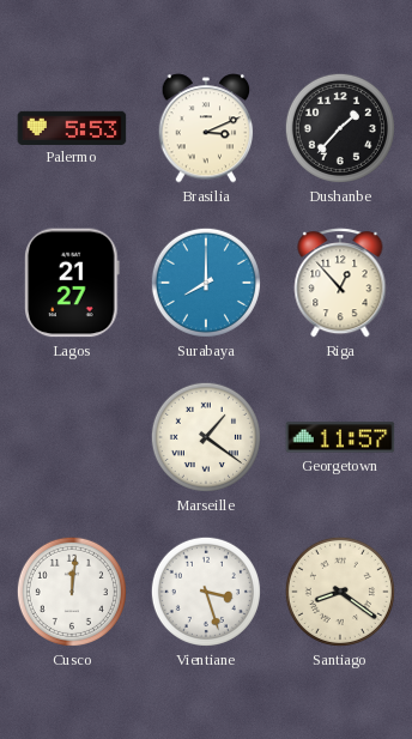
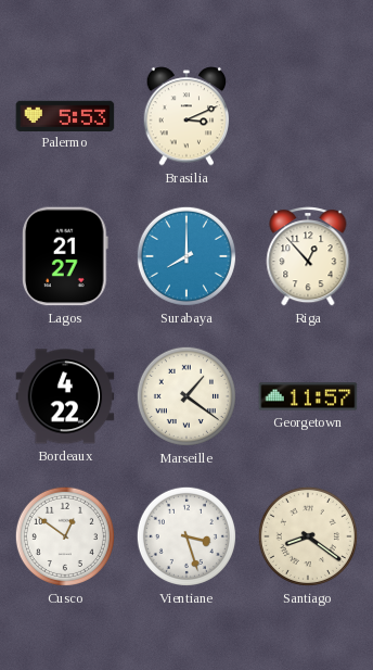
Dushanbe: 1:37 -> none (340, 128)
Bordeaux: none -> 4:22 (65, 396)
Cusco: 12:01 -> 12:51 (65, 536)
